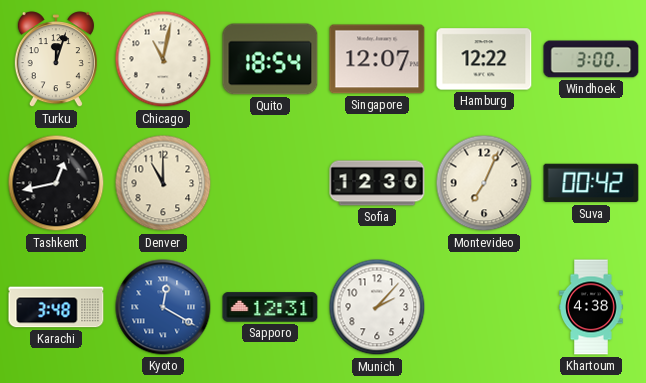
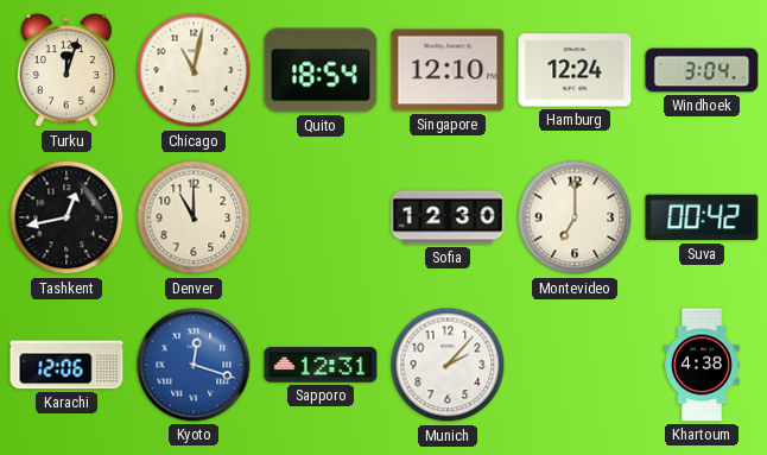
Singapore: 12:07 -> 12:10 (448, 70)
Hamburg: 12:22 -> 12:24 (575, 70)
Windhoek: 3:00 -> 3:04 (702, 70)
Montevideo: 7:04 -> 7:00 (575, 217)
Karachi: 3:48 -> 12:06 (66, 365)
Kyoto: 12:20 -> 12:18 (194, 365)
